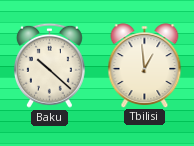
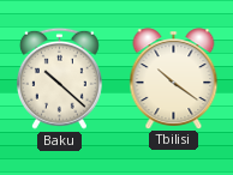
Tbilisi: 12:59 -> 10:21 (174, 78)
